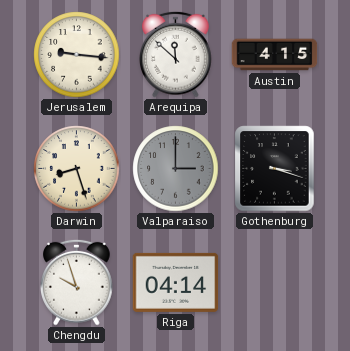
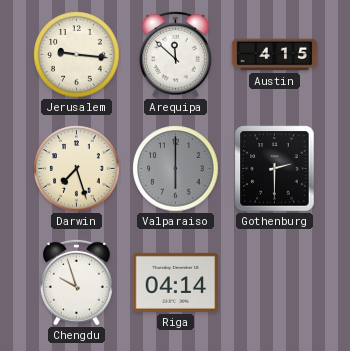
Darwin: 8:27 -> 7:27 (77, 169)
Valparaiso: 3:00 -> 6:00 (176, 169)
Gothenburg: 3:18 -> 2:30 (275, 169)
